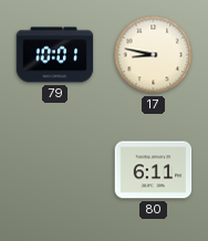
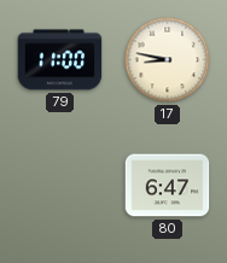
79: 10:01 -> 11:00 (60, 60)
80: 6:11 -> 6:47 (168, 186)
